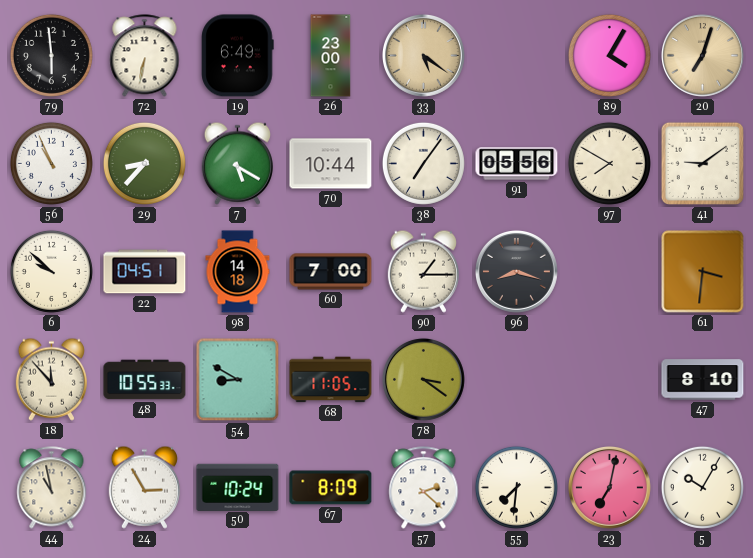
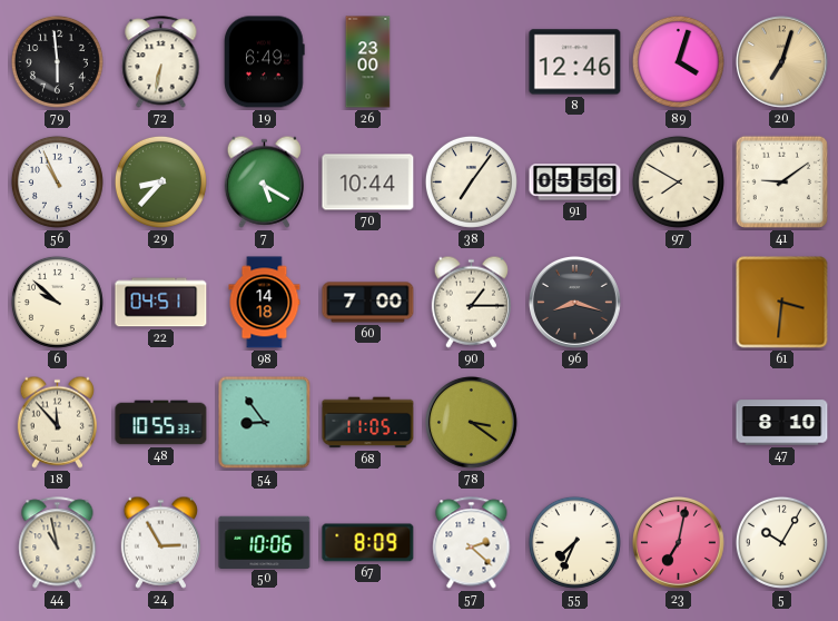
33: 5:21 -> none (423, 55)
8: none -> 12:46 (575, 62)
89: 4:05 -> 4:03 (678, 61)
54: 8:50 -> 8:54 (265, 423)
50: 10:24 -> 10:06 (265, 542)
55: 7:31 -> 7:34 (574, 542)
